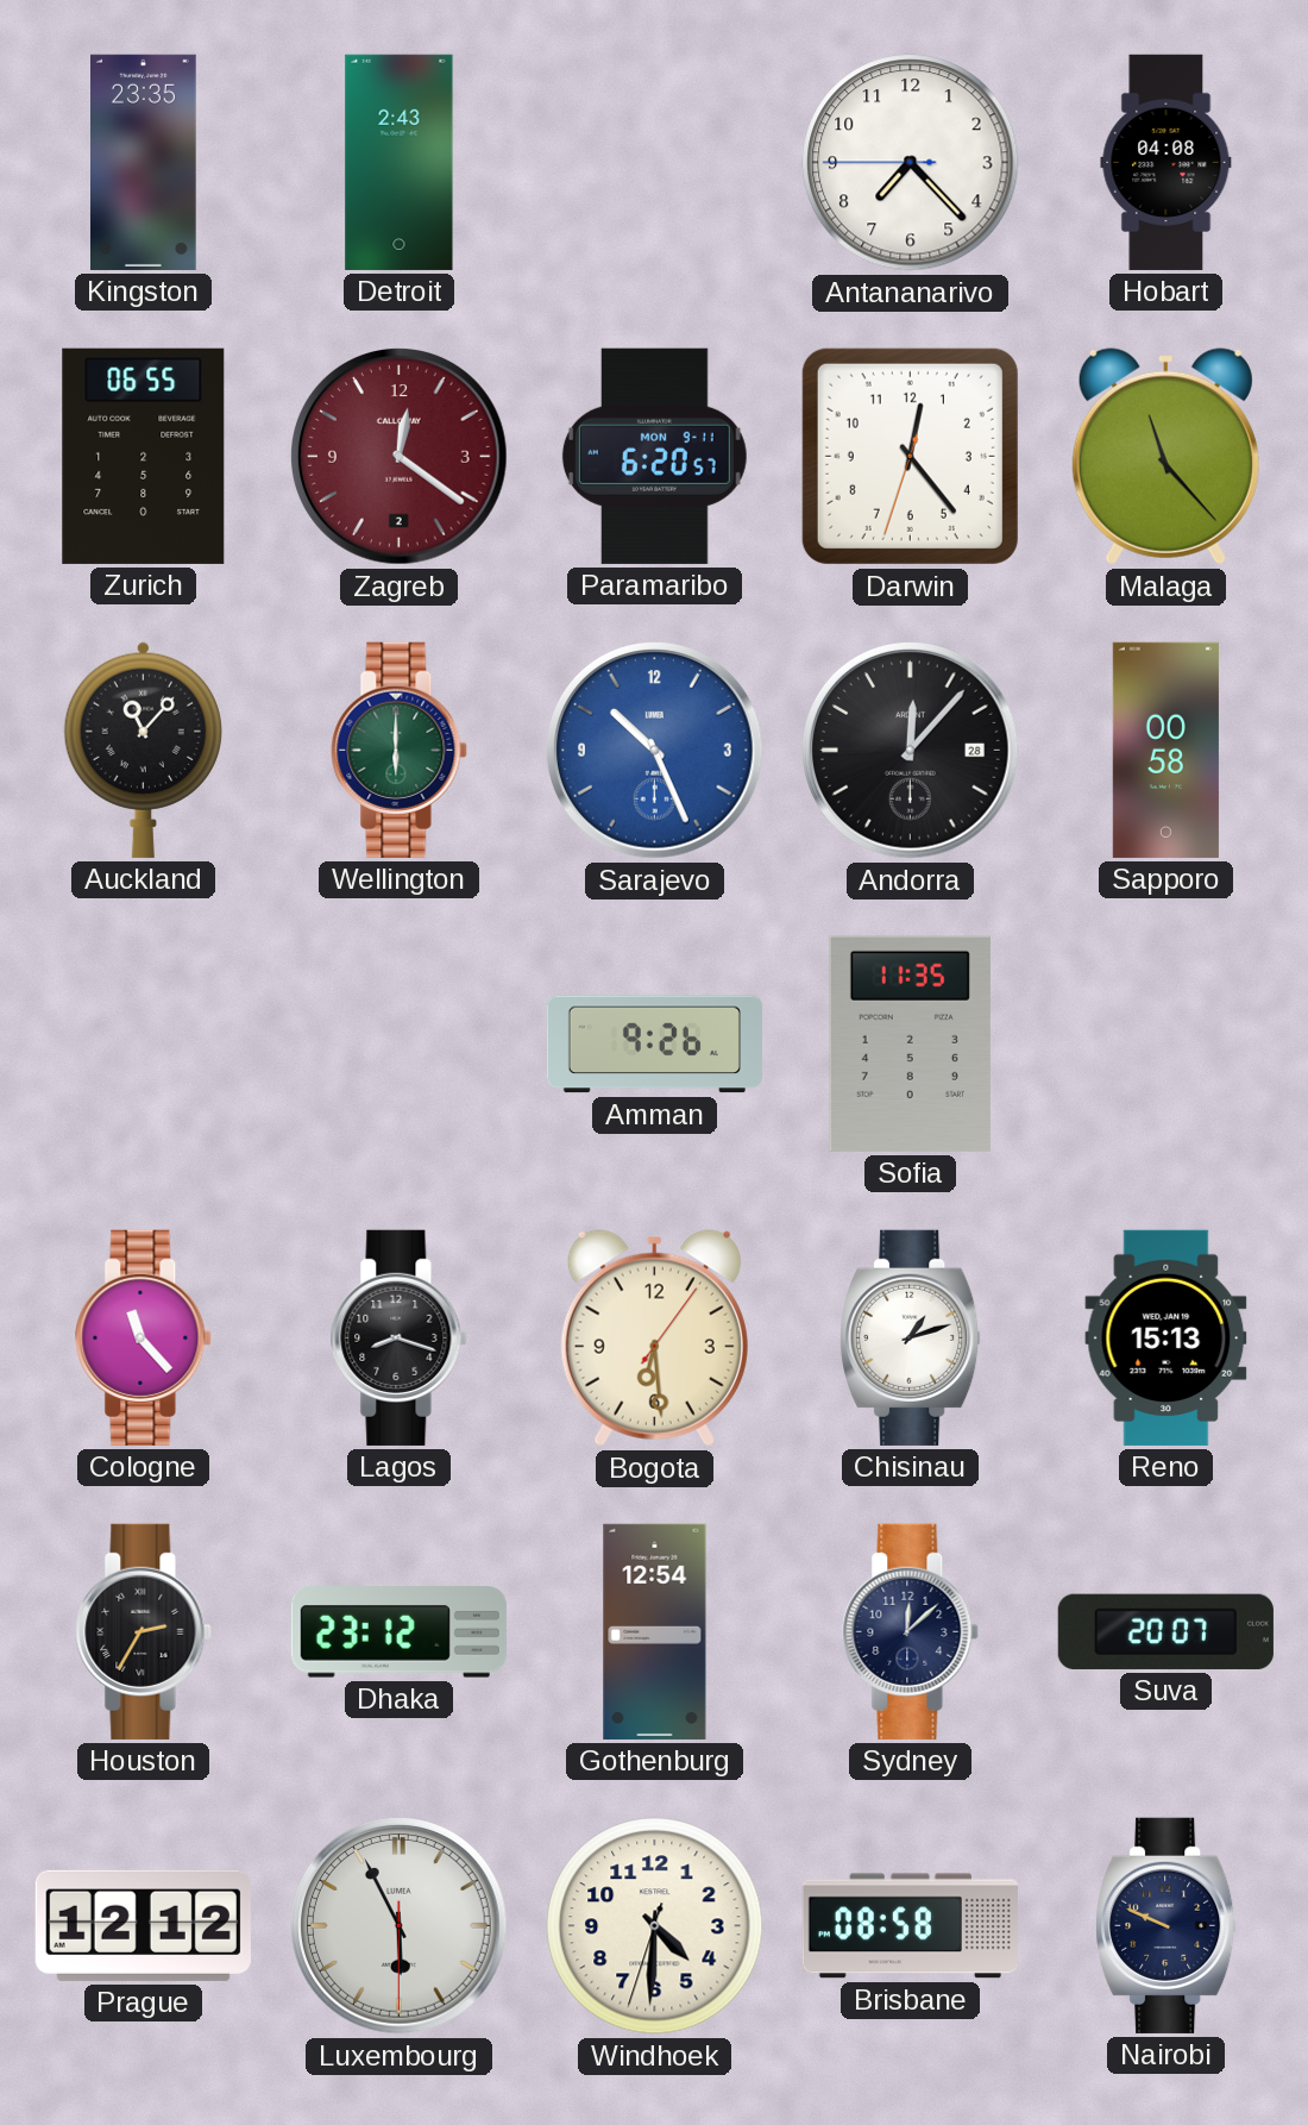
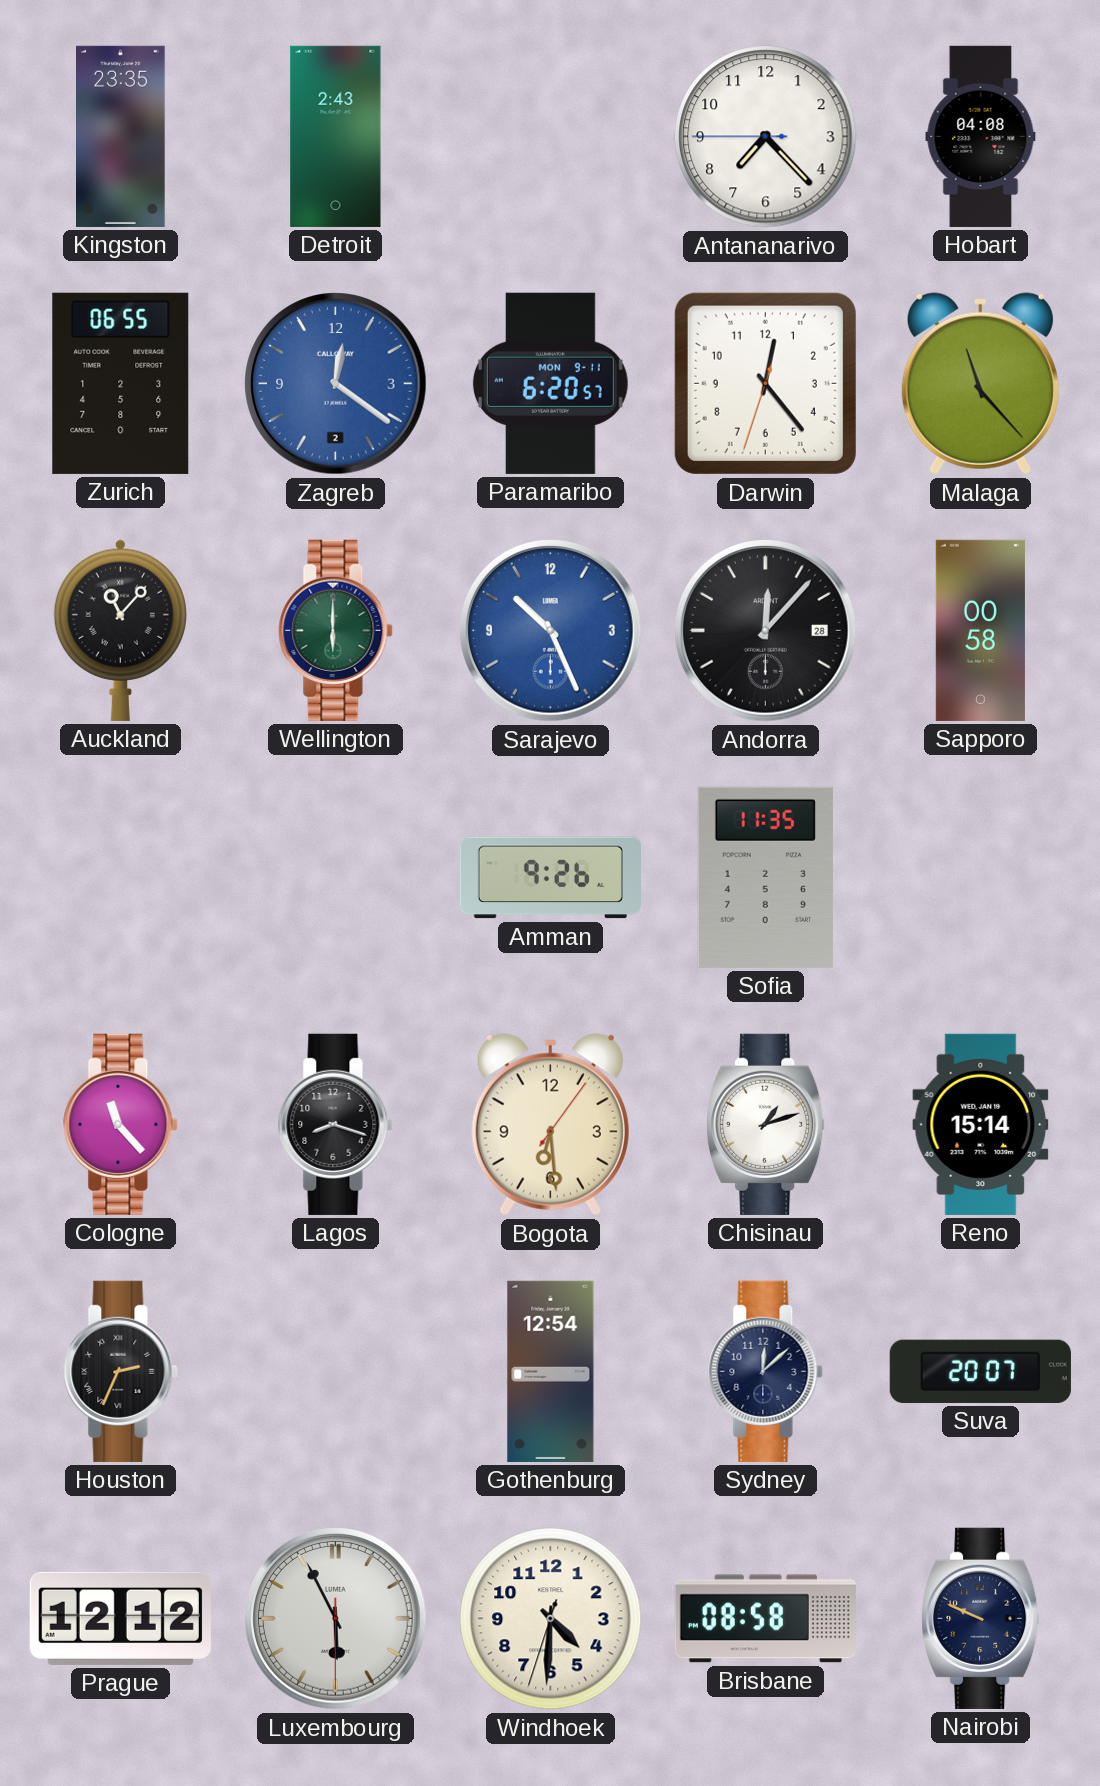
Zagreb dial: burgundy -> blue (336, 384)
Reno: 15:13 -> 15:14 (981, 1124)
Houston: 2:35 -> 2:34 (121, 1371)
Dhaka: 23:12 -> none (398, 1632)
